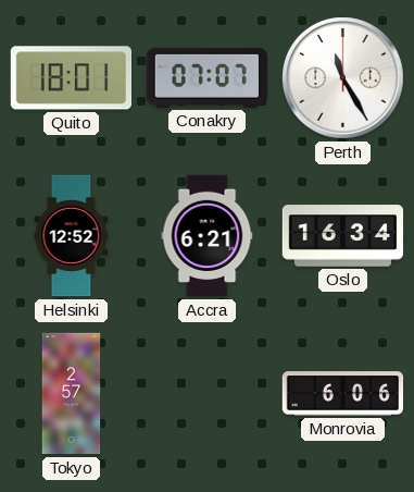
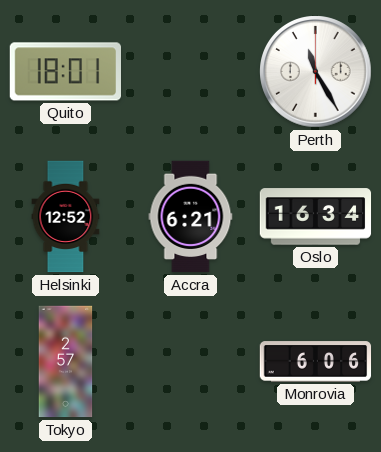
Conakry: 07:07 -> none (206, 77)
